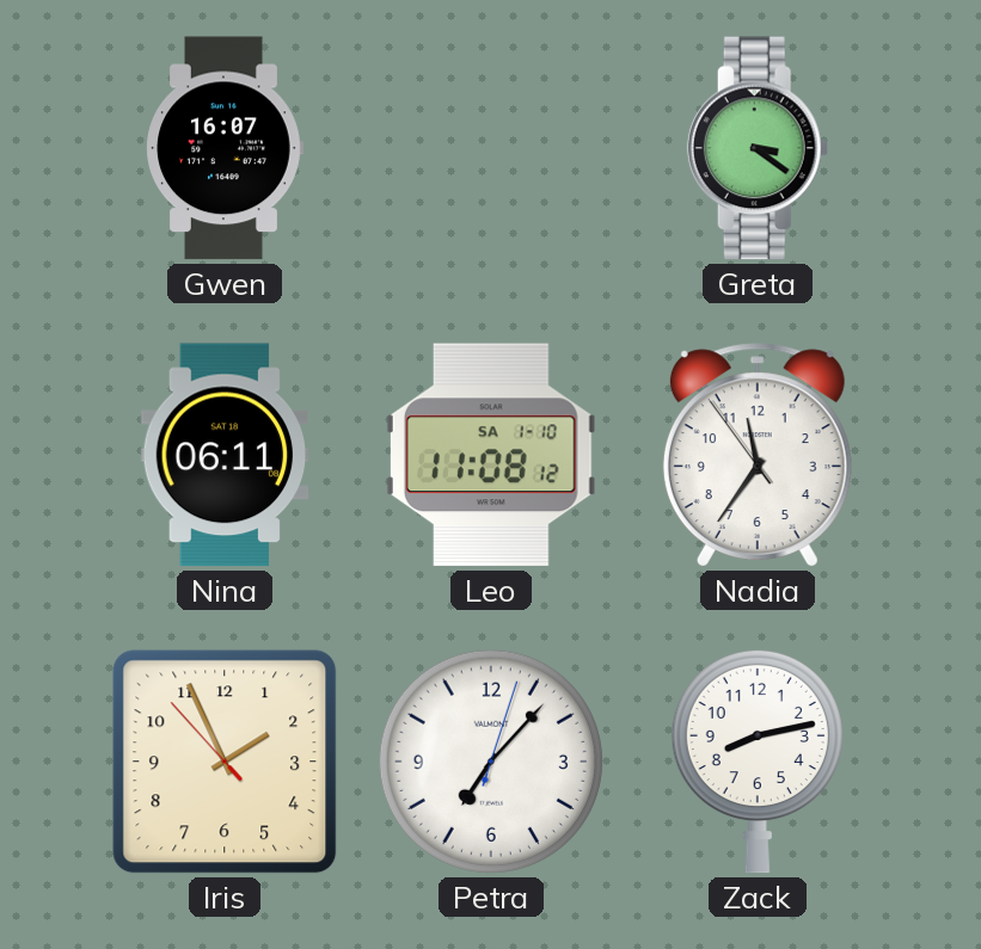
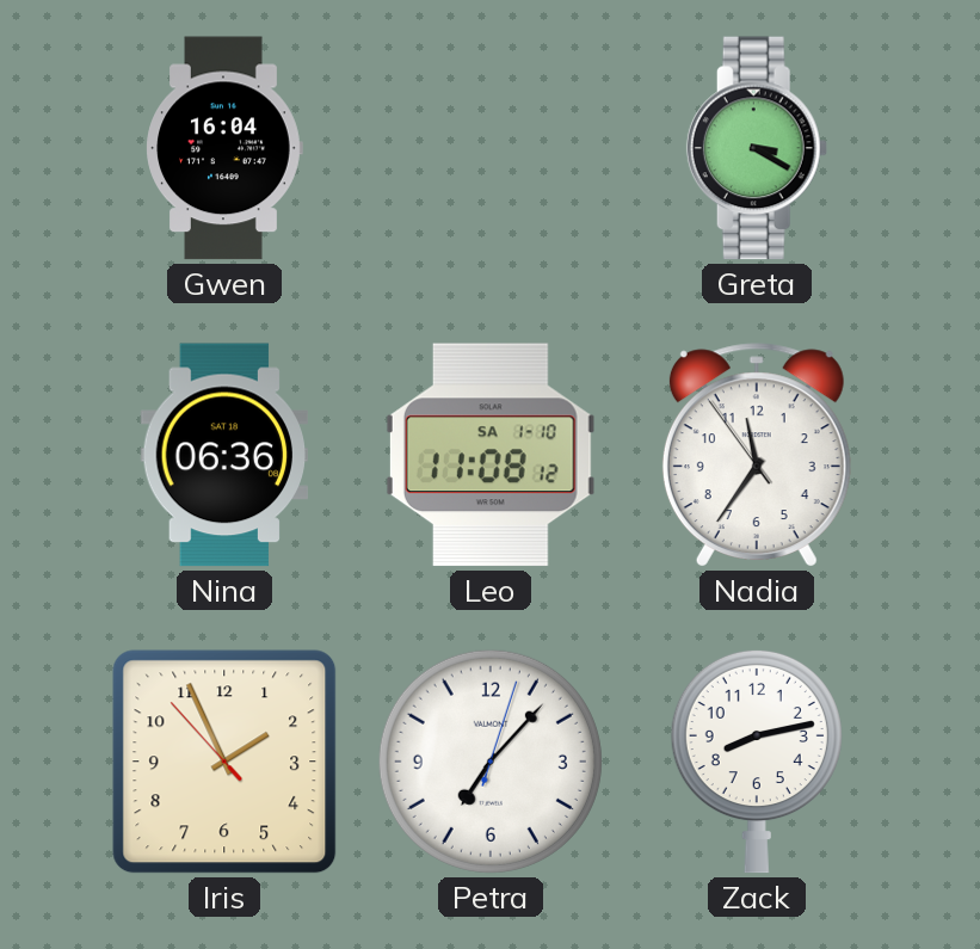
Gwen: 16:07 -> 16:04 (224, 148)
Greta: 3:21 -> 3:20 (757, 148)
Nina: 06:11 -> 06:36 (224, 455)
